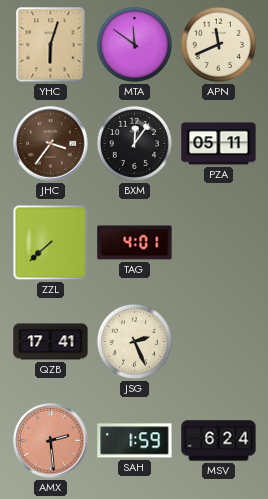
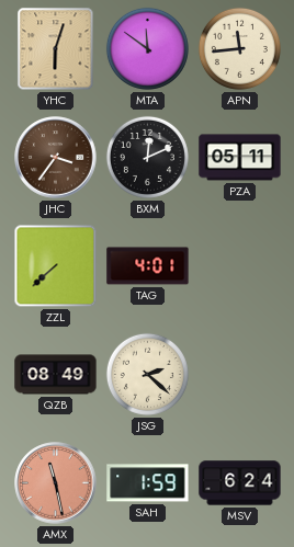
APN: 11:41 -> 11:44 (239, 48)
BXM: 12:06 -> 12:11 (147, 157)
QZB: 17:41 -> 08:49 (56, 375)
JSG: 2:26 -> 2:22 (147, 374)
AMX: 2:29 -> 11:28 (56, 483)
